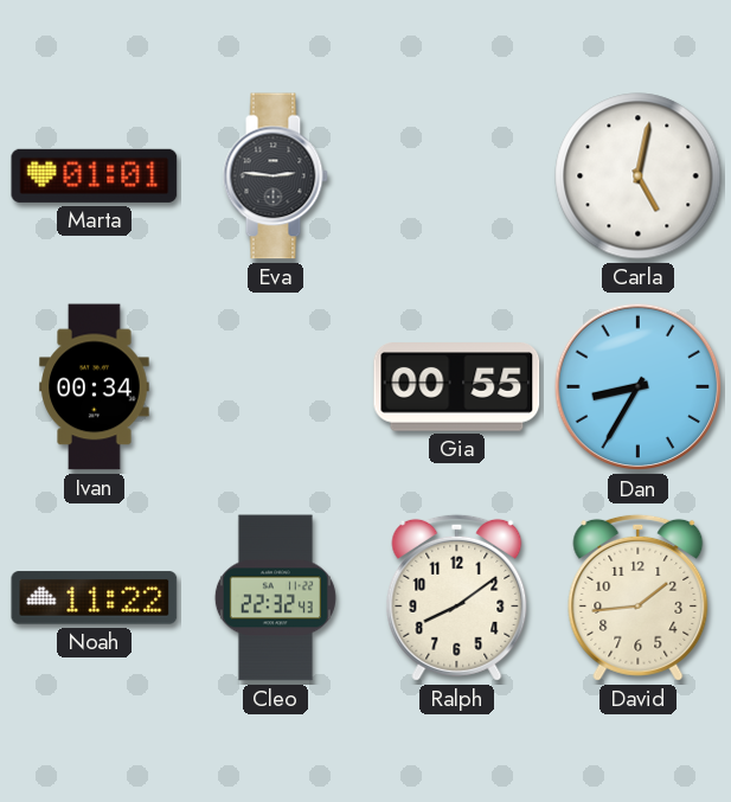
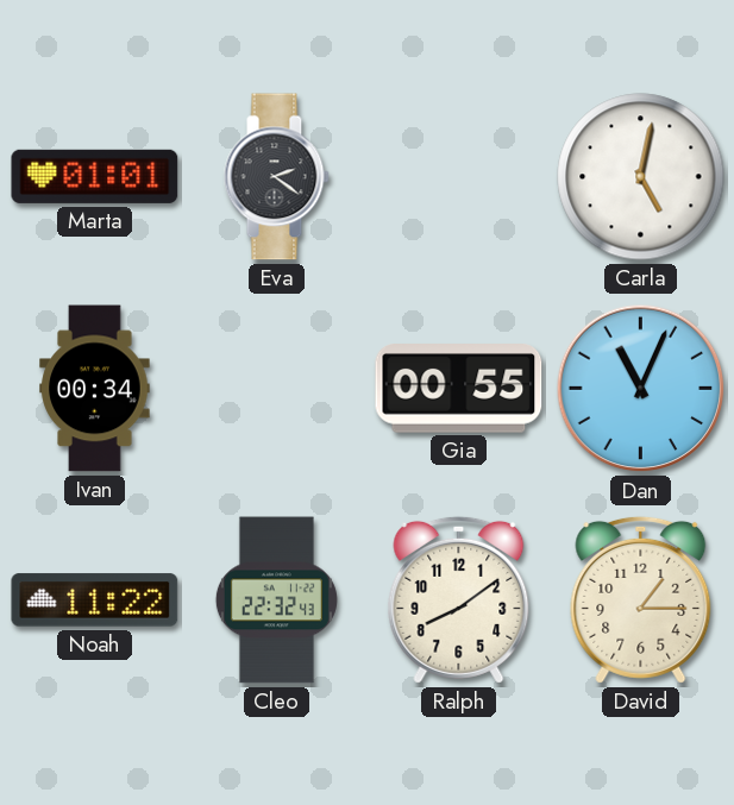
Eva: 2:46 -> 2:21 (276, 177)
Dan: 8:35 -> 11:04 (641, 389)
David: 1:44 -> 1:15 (641, 599)
